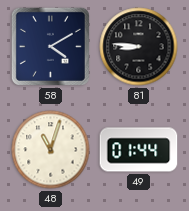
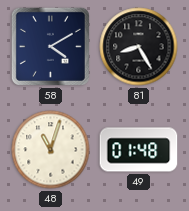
81: 8:46 -> 8:25 (139, 47)
49: 01:44 -> 01:48 (139, 150)
